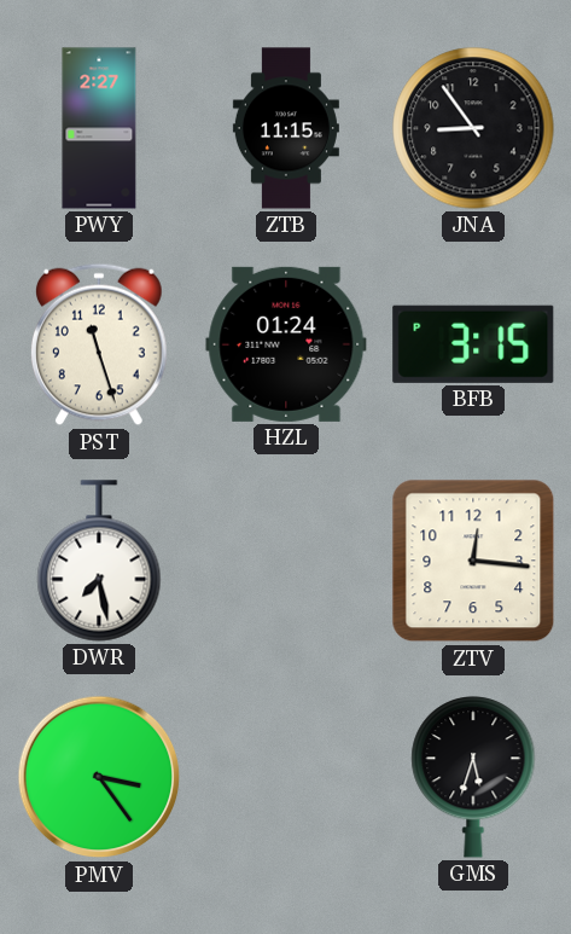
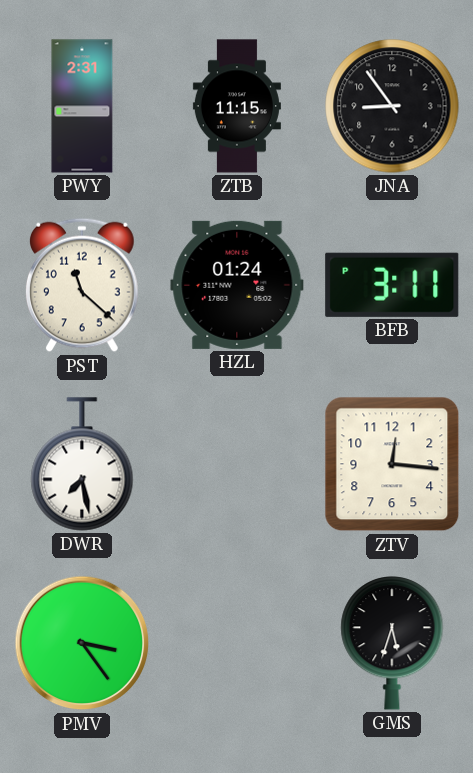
PWY: 2:27 -> 2:31 (82, 106)
PST: 11:27 -> 11:22 (83, 285)
BFB: 3:15 -> 3:11 (392, 285)
